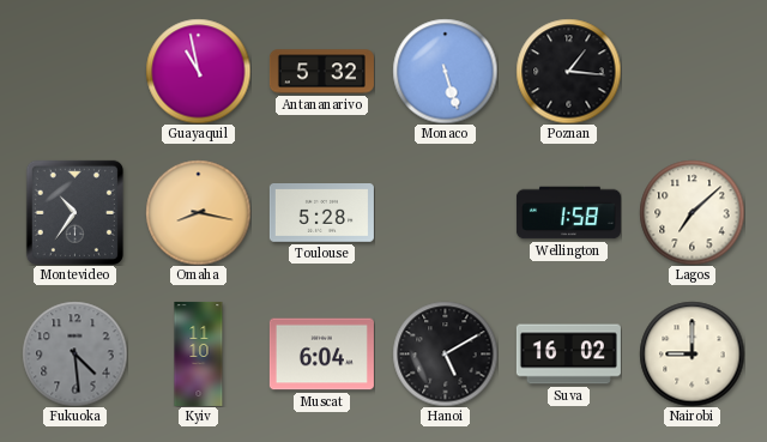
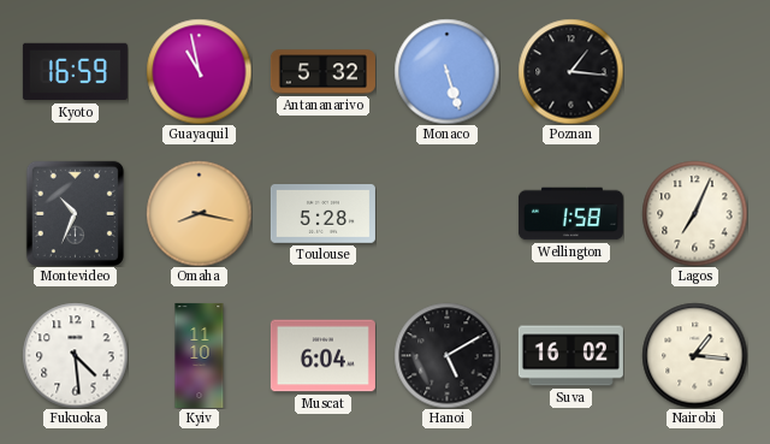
Kyoto: none -> 16:59 (75, 72)
Montevideo: 10:36 -> 10:34 (75, 213)
Lagos: 7:08 -> 7:04 (694, 213)
Fukuoka dial: grey -> white (75, 355)
Nairobi: 9:00 -> 1:16 (694, 355)
